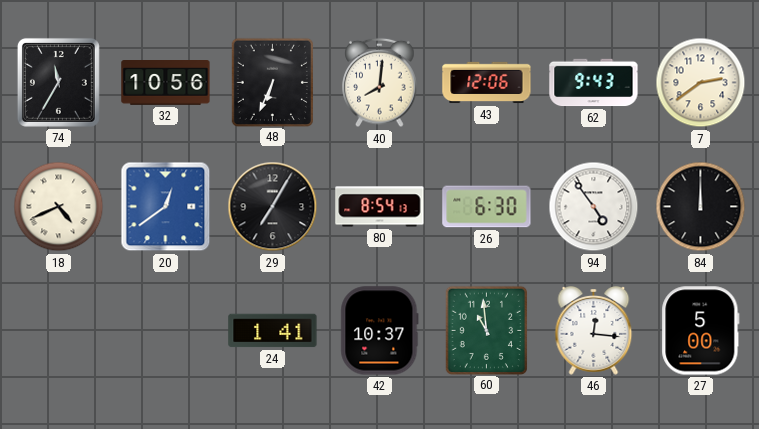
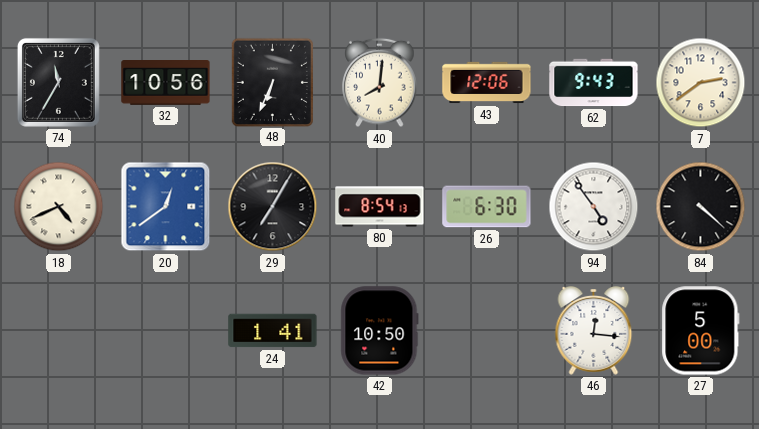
84: 12:00 -> 4:22 (701, 207)
42: 10:37 -> 10:50 (380, 331)
60: 10:59 -> none (486, 330)
